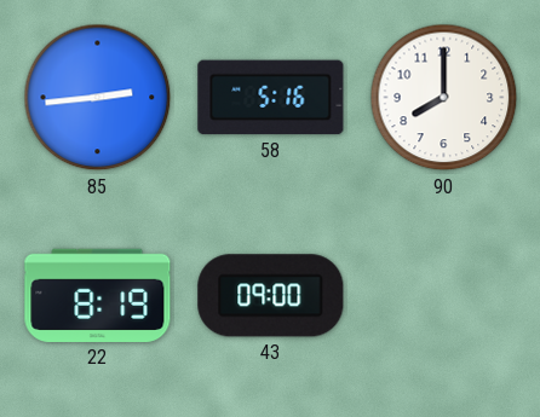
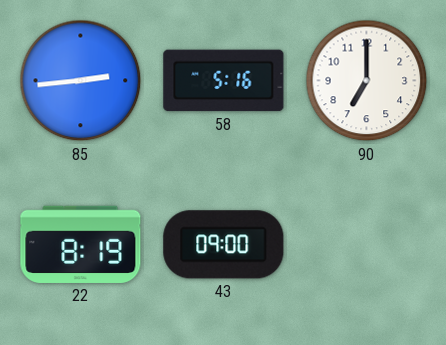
90: 8:00 -> 7:00 (367, 81)
